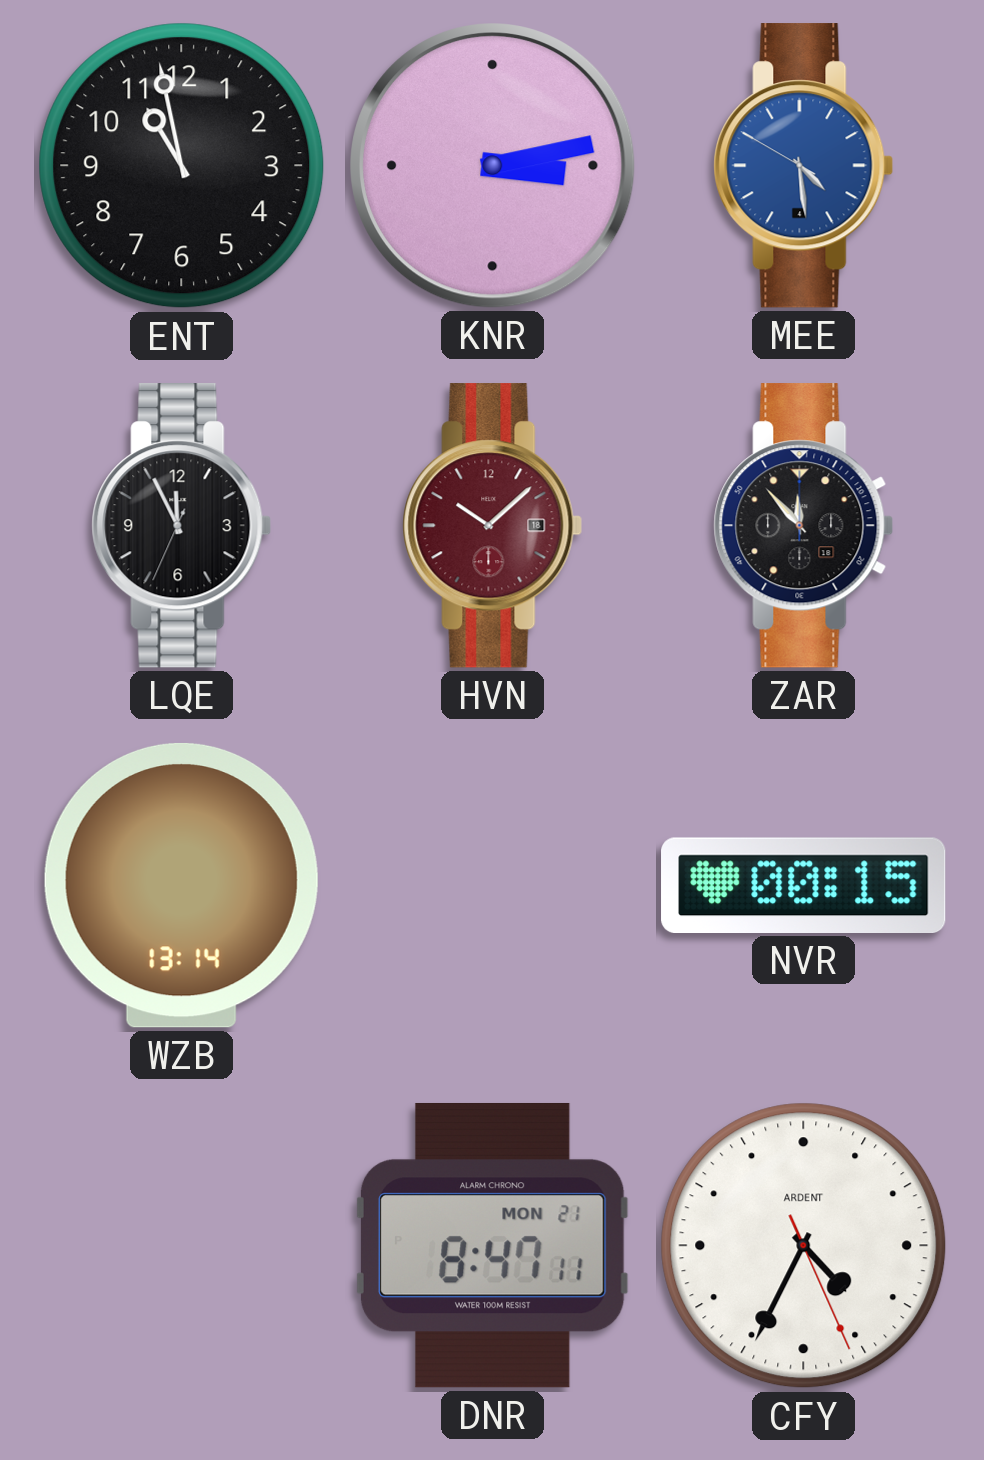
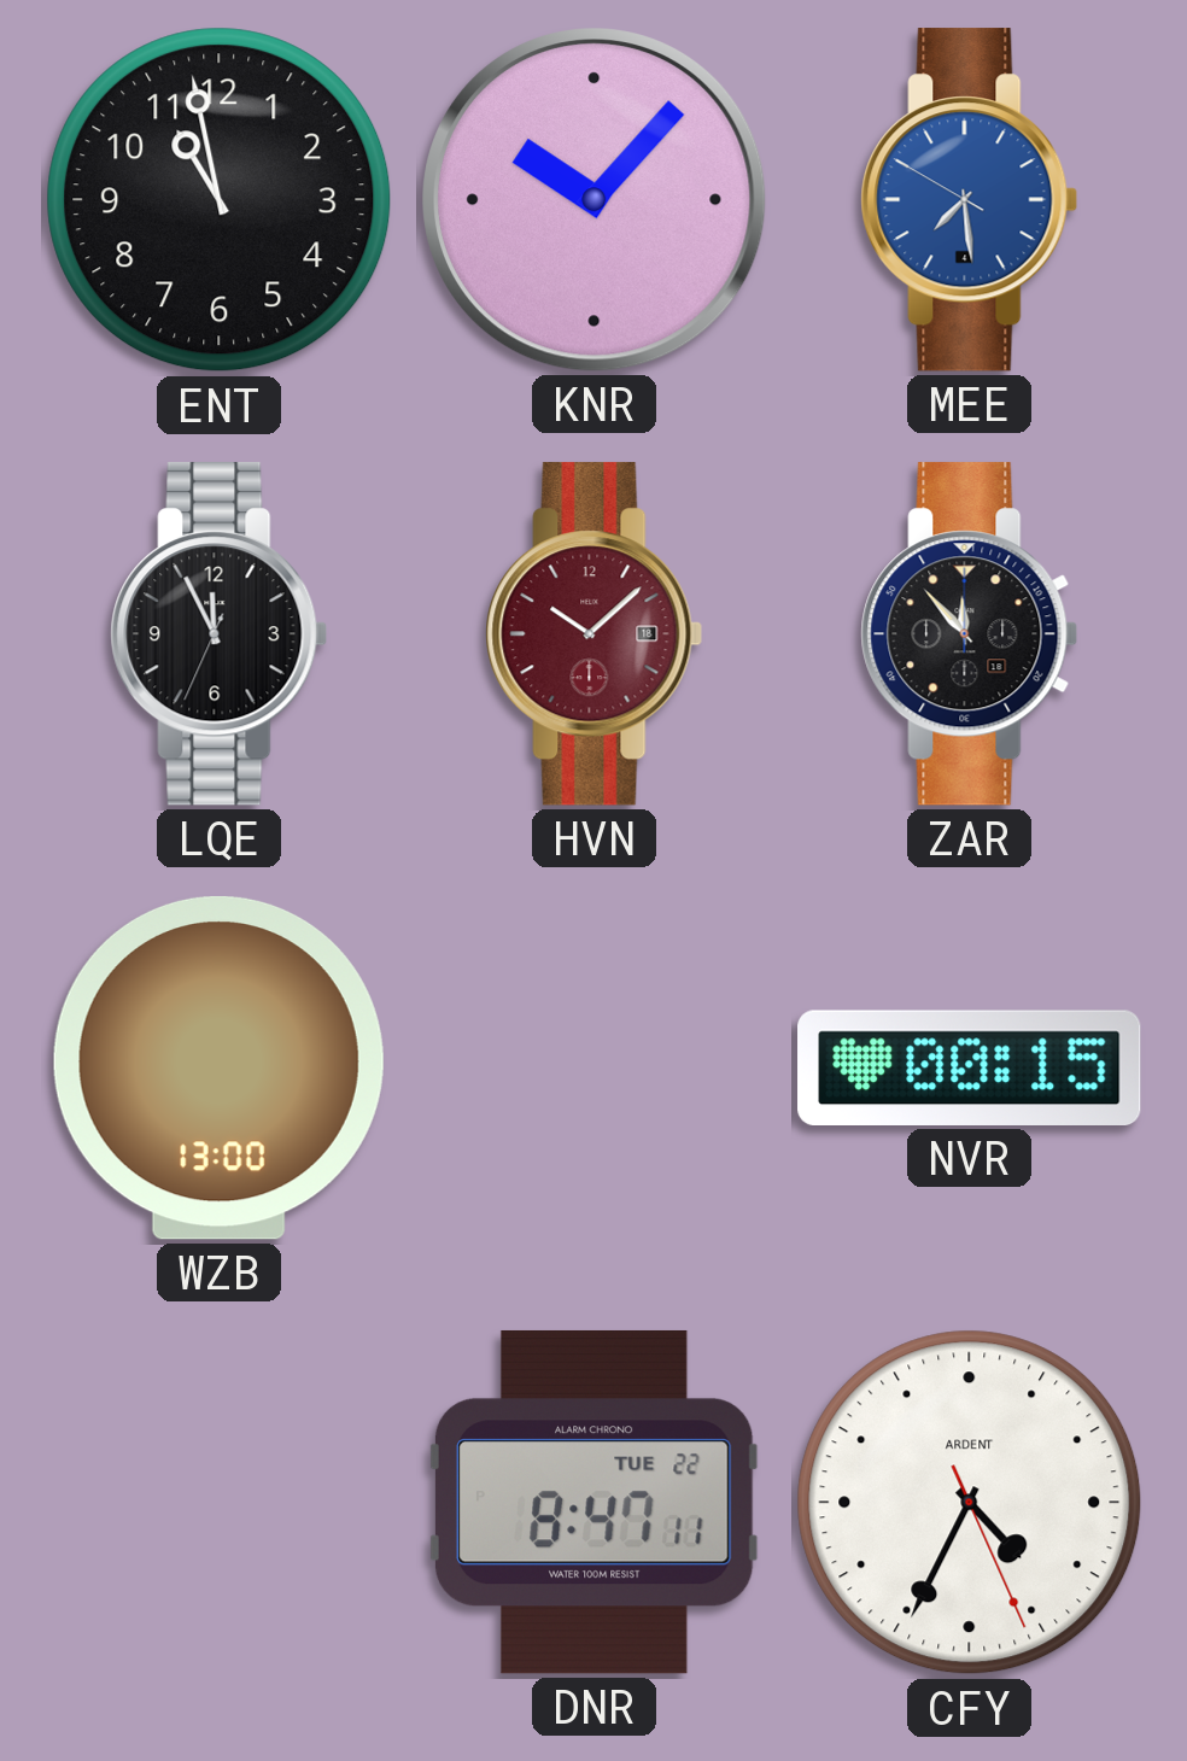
KNR: 3:13 -> 10:07 (595, 200)
MEE: 4:28 -> 7:28 (970, 200)
WZB: 13:14 -> 13:00 (218, 1067)
DNR date: MON 21 -> TUE 22 (593, 1502)
